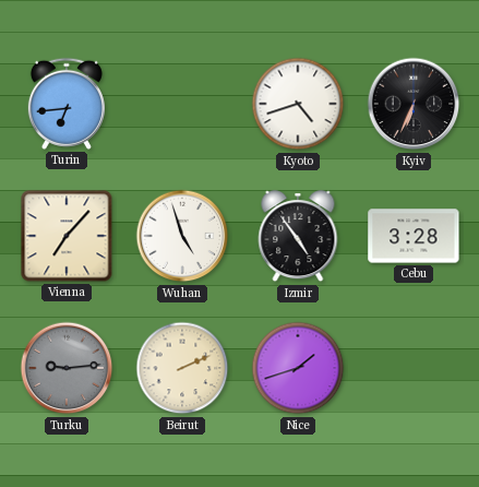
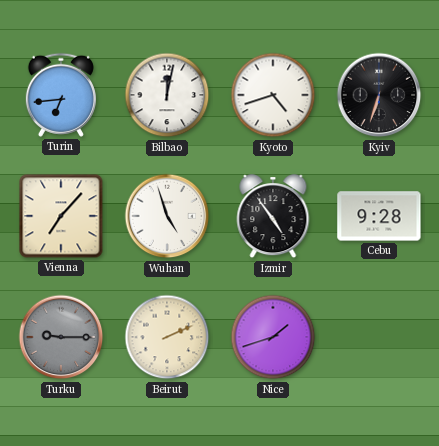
Bilbao: none -> 12:02 (167, 95)
Kyiv: 6:34 -> 6:33 (379, 95)
Cebu: 3:28 -> 9:28 (379, 216)
Turku: 9:14 -> 9:15 (61, 337)
